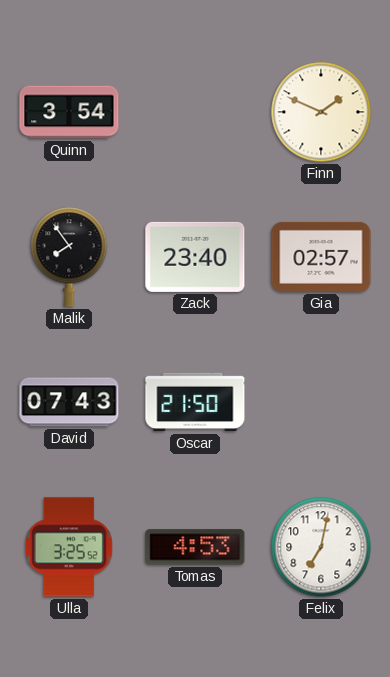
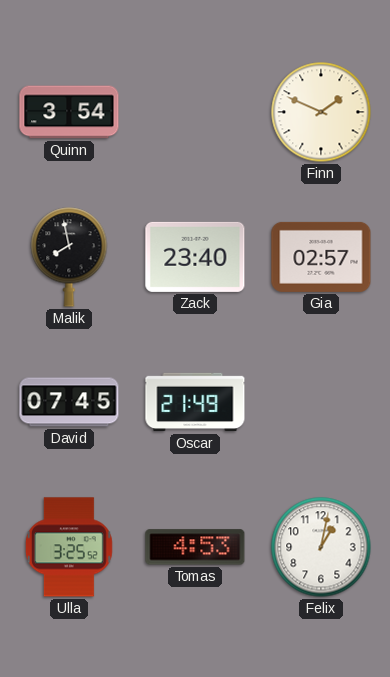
Malik: 7:54 -> 7:58 (69, 257)
David: 07:43 -> 07:45 (69, 402)
Oscar: 21:50 -> 21:49 (195, 402)
Felix: 7:02 -> 1:02 (321, 547)
